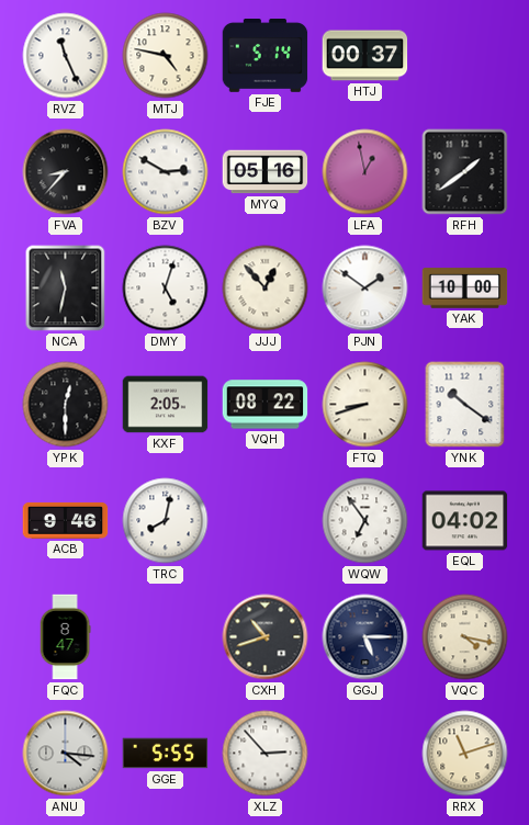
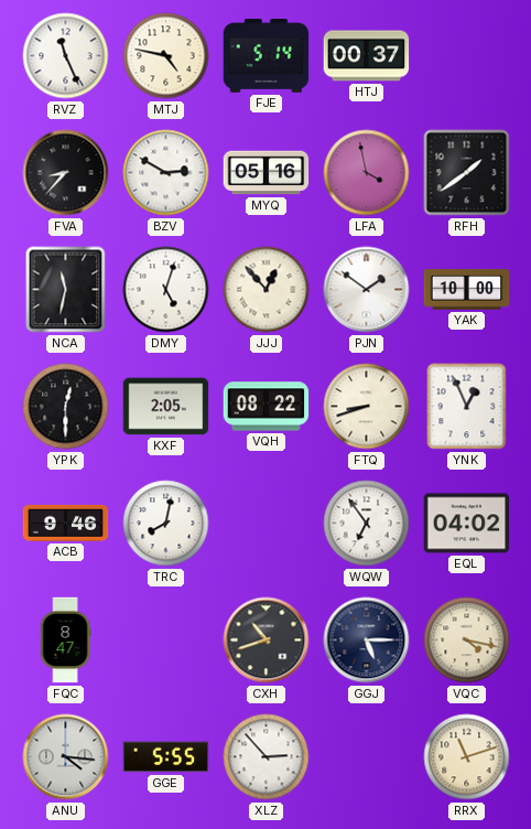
LFA: 12:58 -> 3:58 (367, 173)
YNK: 10:21 -> 12:56 (467, 407)
